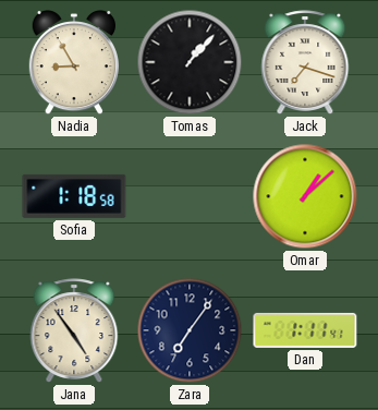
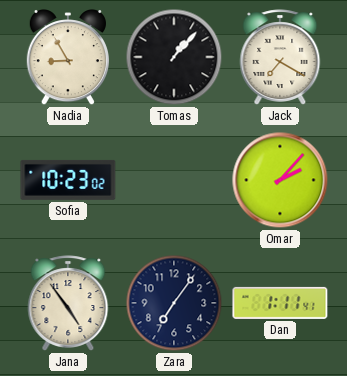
Jack: 7:18 -> 7:20 (280, 57)
Sofia: 1:18 -> 10:23 (68, 180)
Omar: 1:08 -> 2:07 (280, 180)
